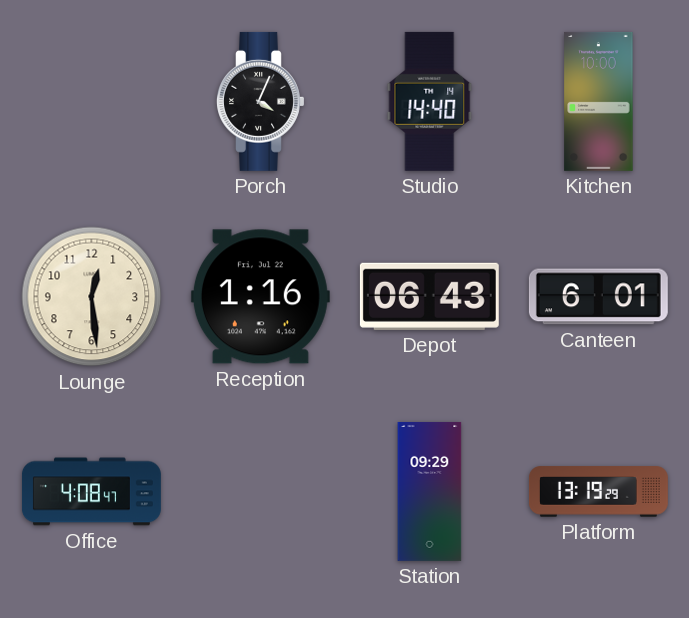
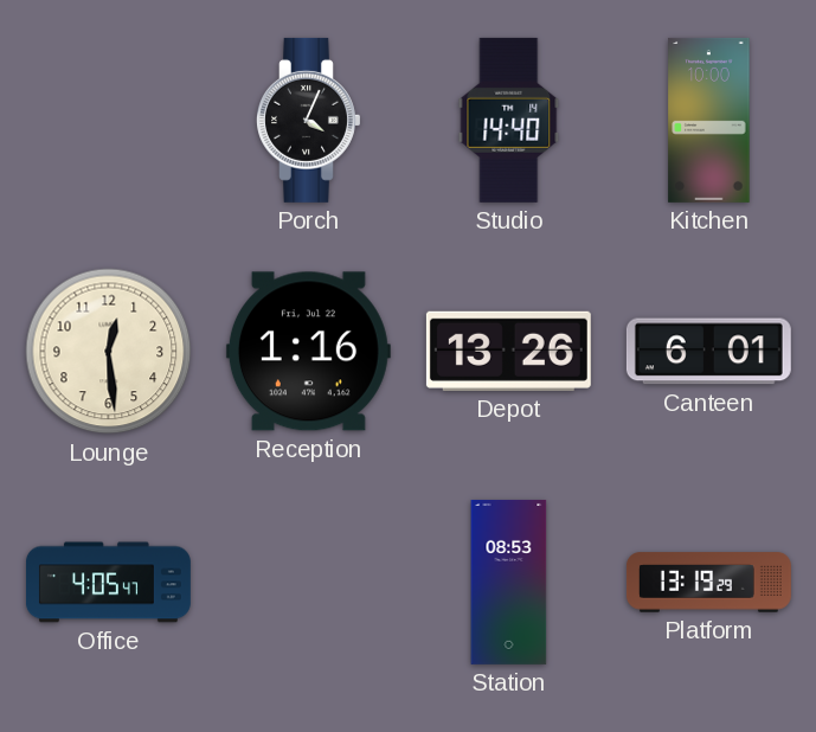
Depot: 06:43 -> 13:26 (508, 351)
Office: 4:08 -> 4:05 (108, 583)
Station: 09:29 -> 08:53 (509, 582)
